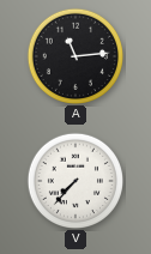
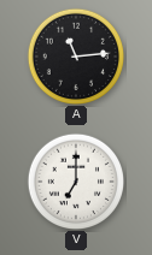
V: 7:37 -> 7:00 (75, 180)
